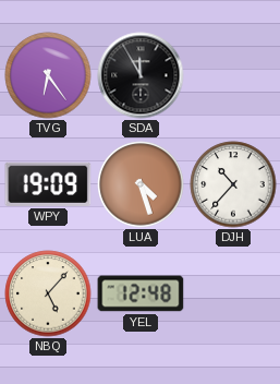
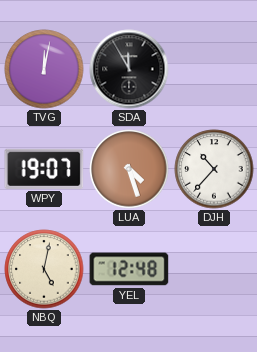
TVG: 6:24 -> 12:02 (44, 69)
WPY: 19:09 -> 19:07 (44, 169)
NBQ: 5:07 -> 5:02 (44, 269)
